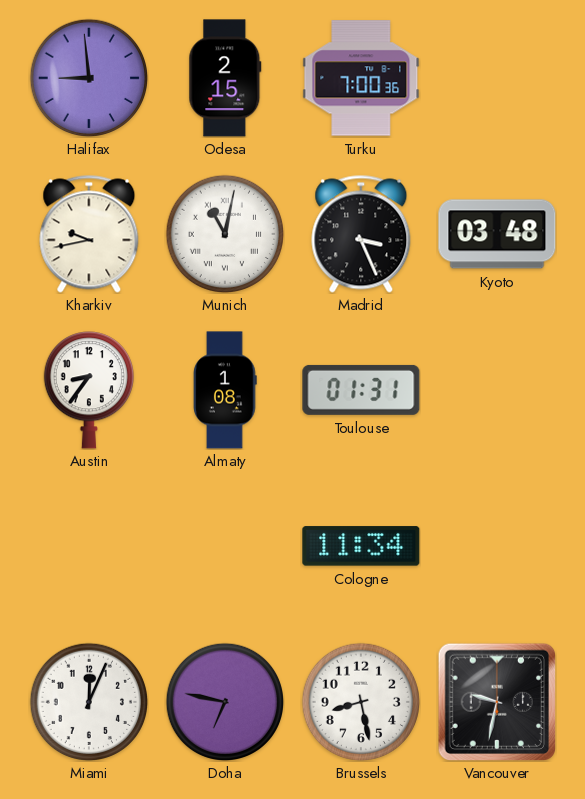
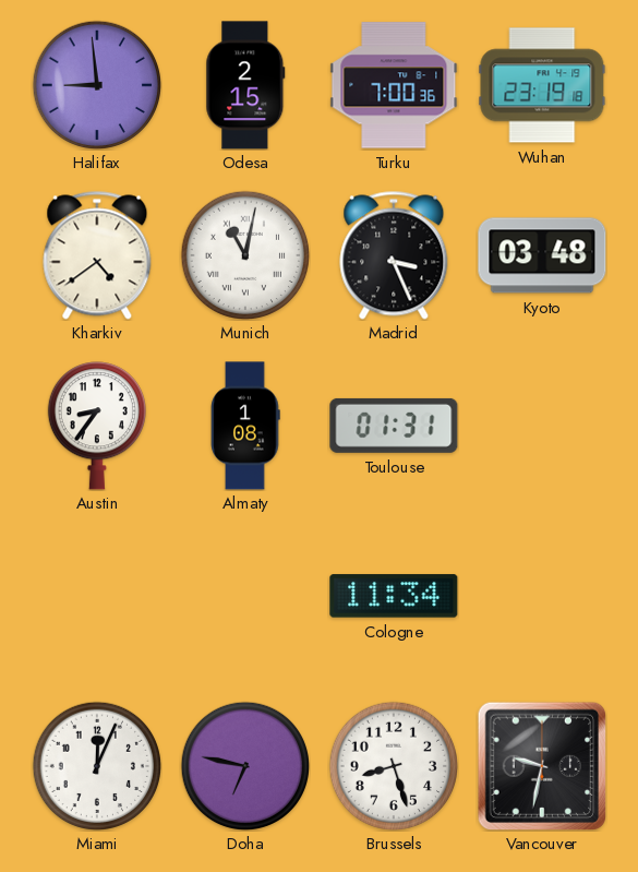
Wuhan: none -> 23:19 (542, 85)
Kharkiv: 9:43 -> 4:39 (97, 255)
Brussels: 8:28 -> 8:27 (393, 765)
